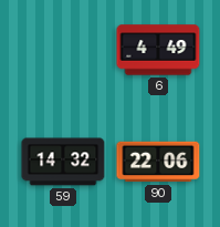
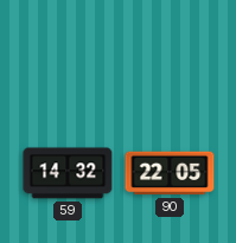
6: 4:49 -> none (158, 50)
90: 22:06 -> 22:05 (170, 173)
